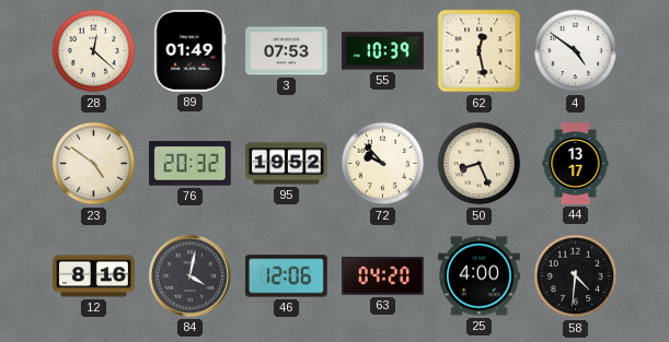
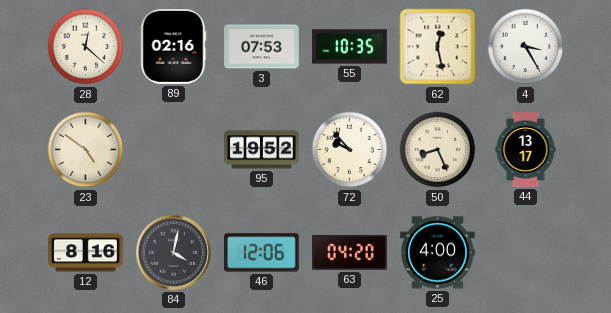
89: 01:49 -> 02:16 (173, 47)
55: 10:39 -> 10:35 (350, 47)
4: 4:51 -> 3:25 (526, 47)
76: 20:32 -> none (191, 164)
58: 4:31 -> none (576, 276)
